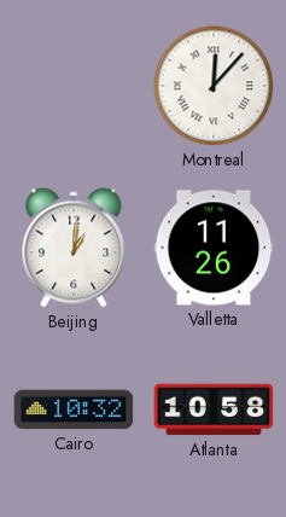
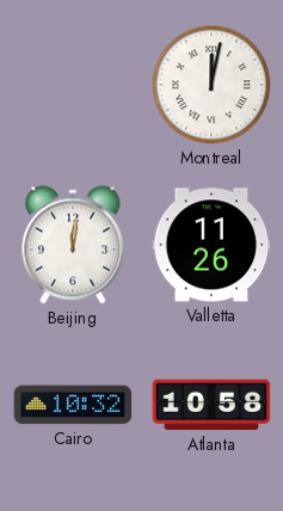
Montreal: 12:07 -> 12:02 (211, 85)
Beijing: 1:01 -> 12:01 (73, 245)
